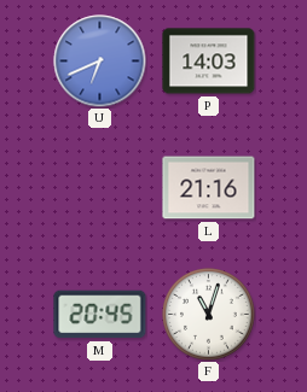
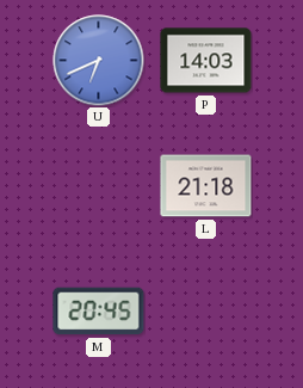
L: 21:16 -> 21:18 (206, 186)
F: 11:03 -> none (209, 315)
